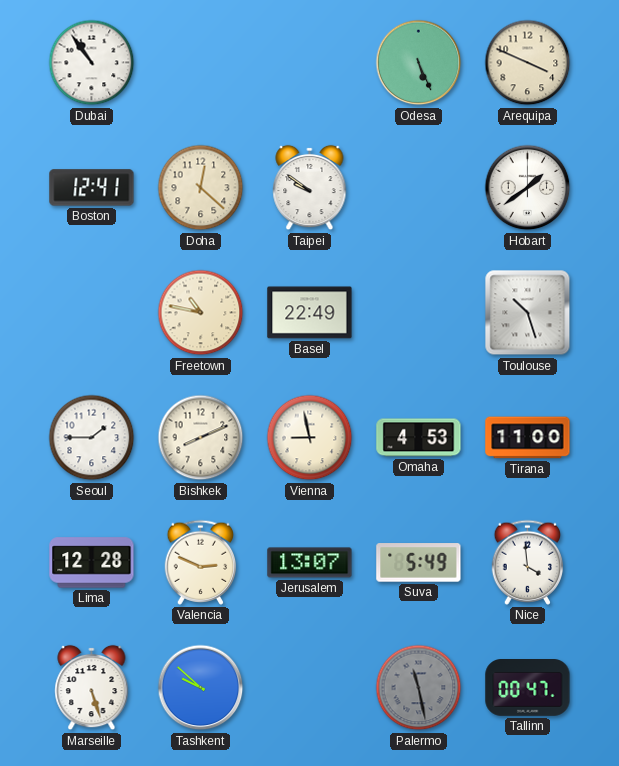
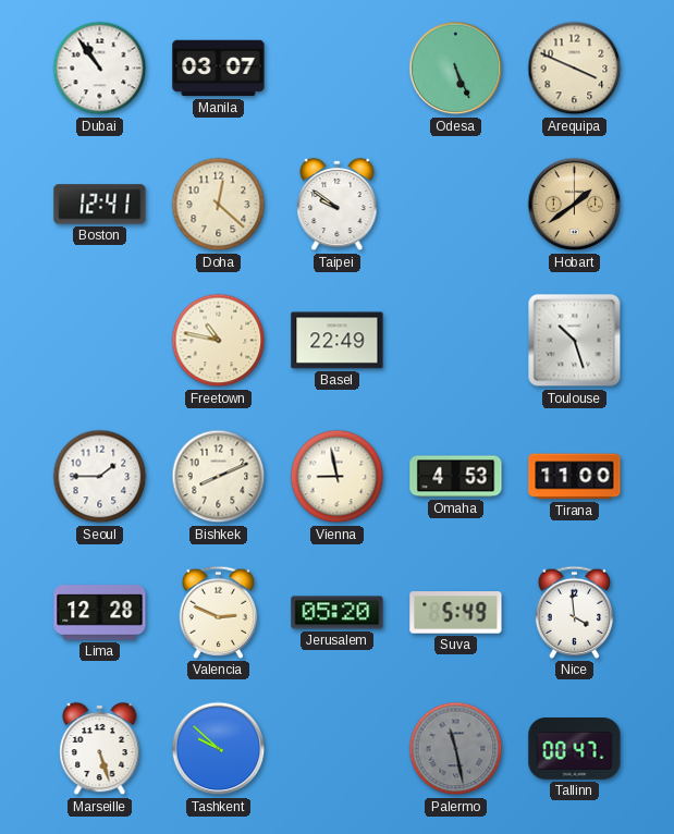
Manila: none -> 03:07 (219, 69)
Hobart dial: white -> champagne (575, 205)
Jerusalem: 13:07 -> 05:20 (338, 613)
